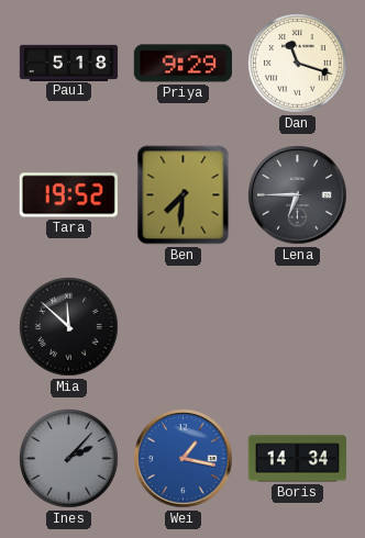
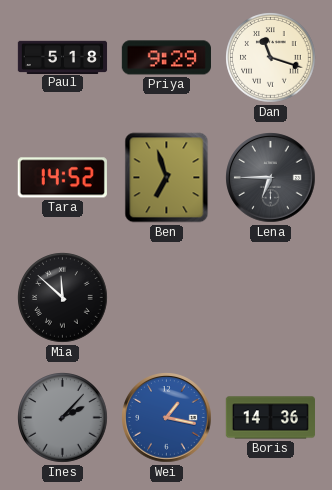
Tara: 19:52 -> 14:52 (62, 178)
Ben: 7:31 -> 6:57 (167, 178)
Boris: 14:34 -> 14:36 (270, 418)
